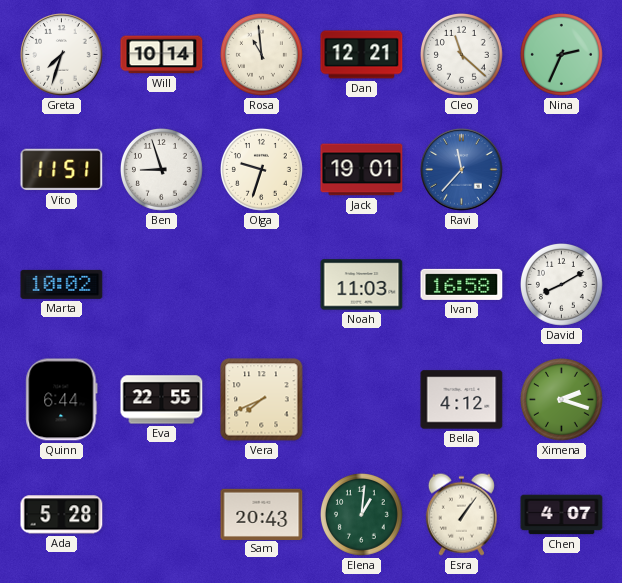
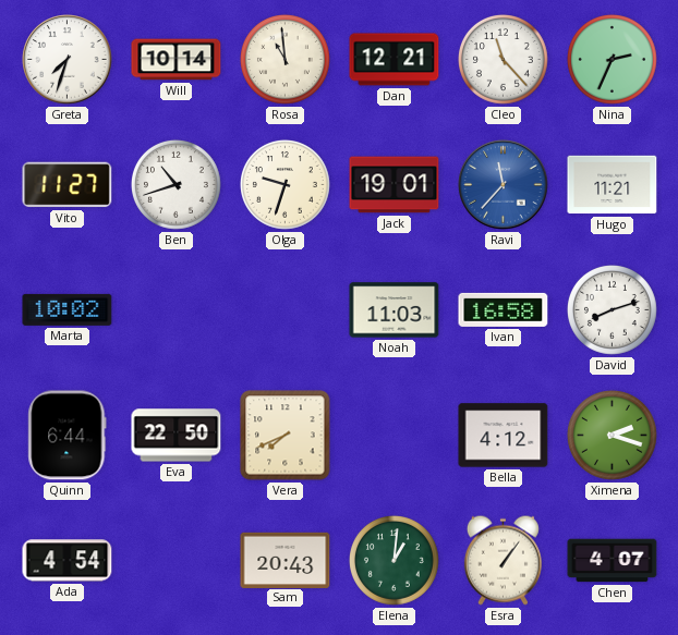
Cleo: 11:22 -> 11:23 (503, 59)
Vito: 11:51 -> 11:27 (68, 185)
Ben: 8:57 -> 10:42 (175, 184)
Hugo: none -> 11:21 (613, 185)
David: 8:10 -> 8:12 (612, 309)
Eva: 22:55 -> 22:50 (177, 436)
Ada: 5:28 -> 4:54 (68, 561)
